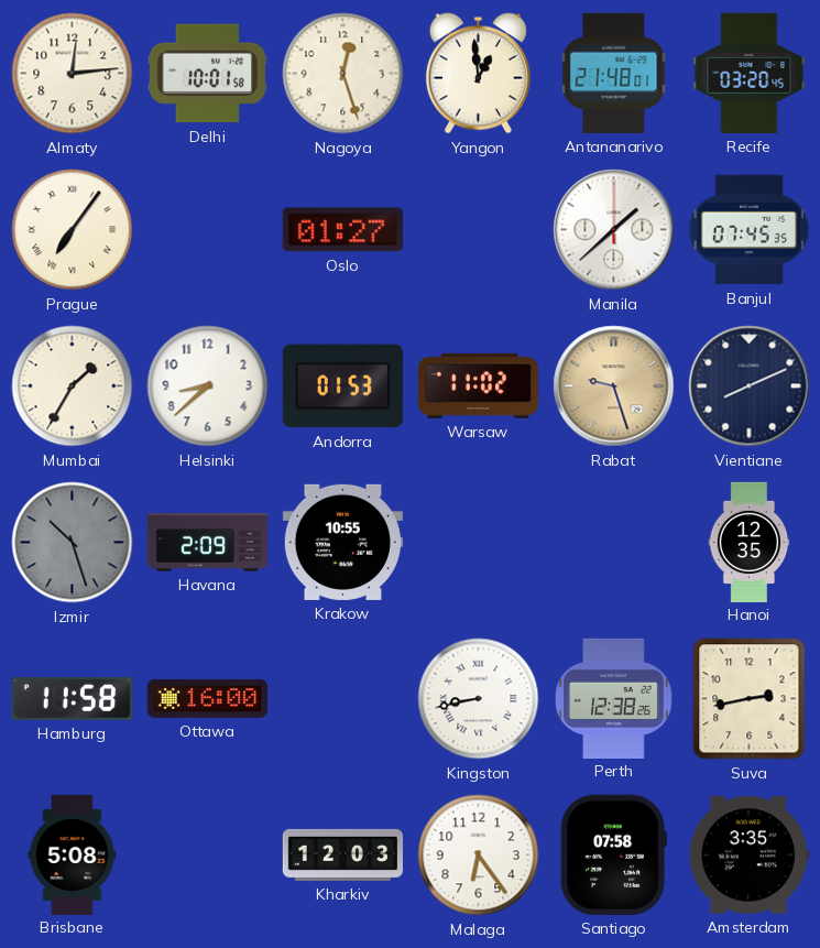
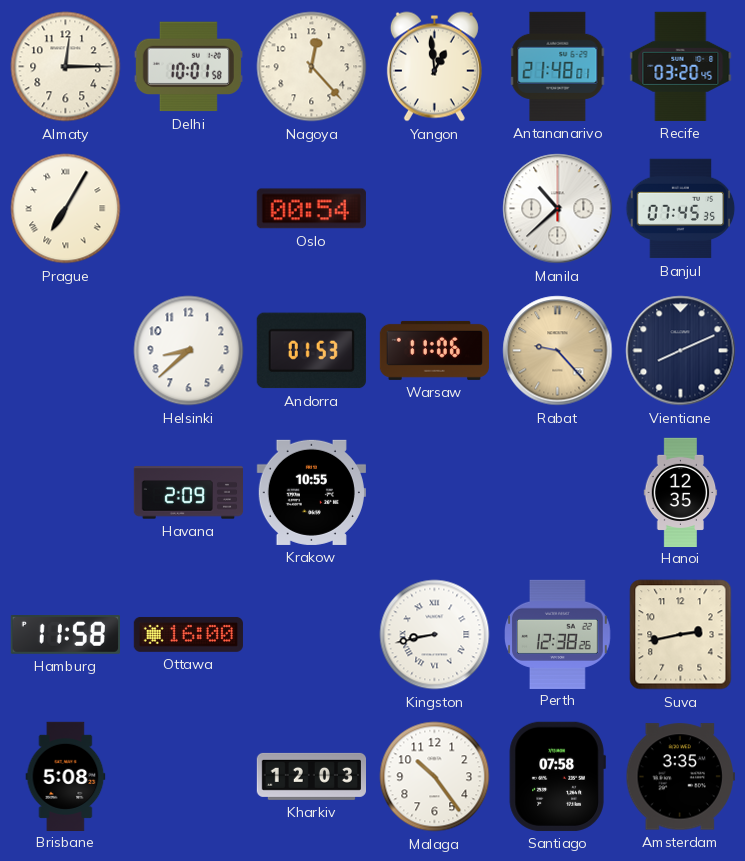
Almaty: 12:14 -> 12:15 (66, 67)
Nagoya: 12:27 -> 12:23 (312, 67)
Prague: 7:06 -> 7:05 (66, 209)
Oslo: 01:27 -> 00:54 (311, 209)
Manila: 1:38 -> 10:38 (558, 209)
Mumbai: 1:35 -> none (73, 386)
Warsaw: 11:02 -> 11:06 (434, 350)
Rabat: 9:27 -> 9:23 (558, 351)
Izmir: 10:27 -> none (73, 543)
Malaga: 6:24 -> 10:24 (435, 777)
